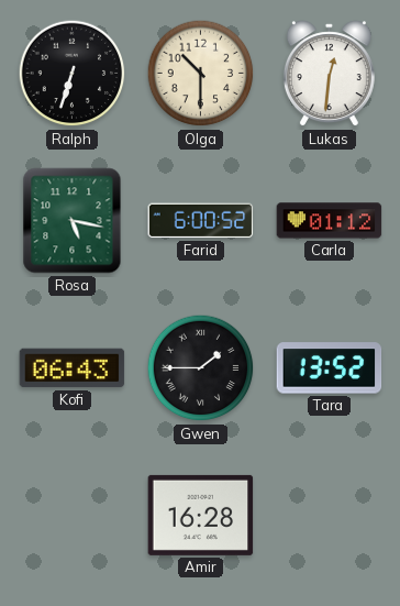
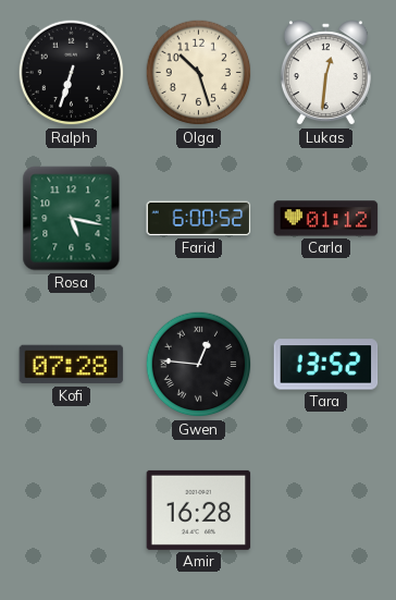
Olga: 10:30 -> 10:27 (199, 73)
Kofi: 06:43 -> 07:28 (72, 365)
Gwen: 1:45 -> 12:46 (199, 365)
